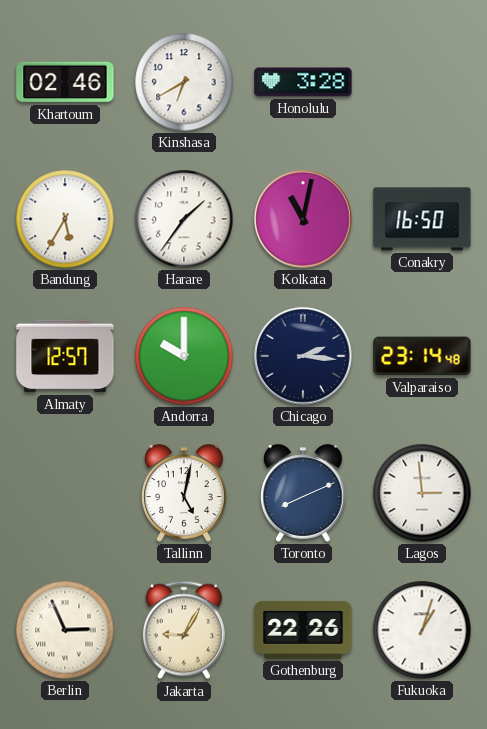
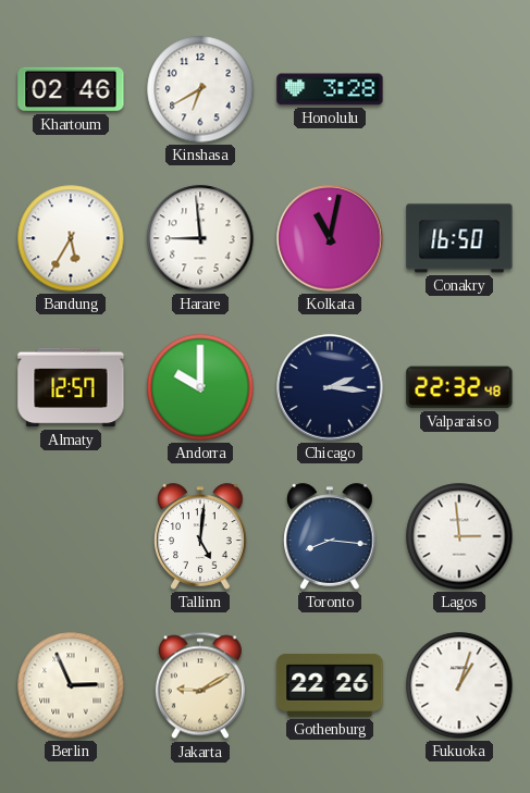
Harare: 1:36 -> 8:59 (200, 238)
Valparaiso: 23:14 -> 22:32 (459, 387)
Tallinn: 5:02 -> 5:01 (200, 536)
Toronto: 8:11 -> 8:16 (330, 536)
Jakarta: 9:05 -> 9:10 (200, 685)
